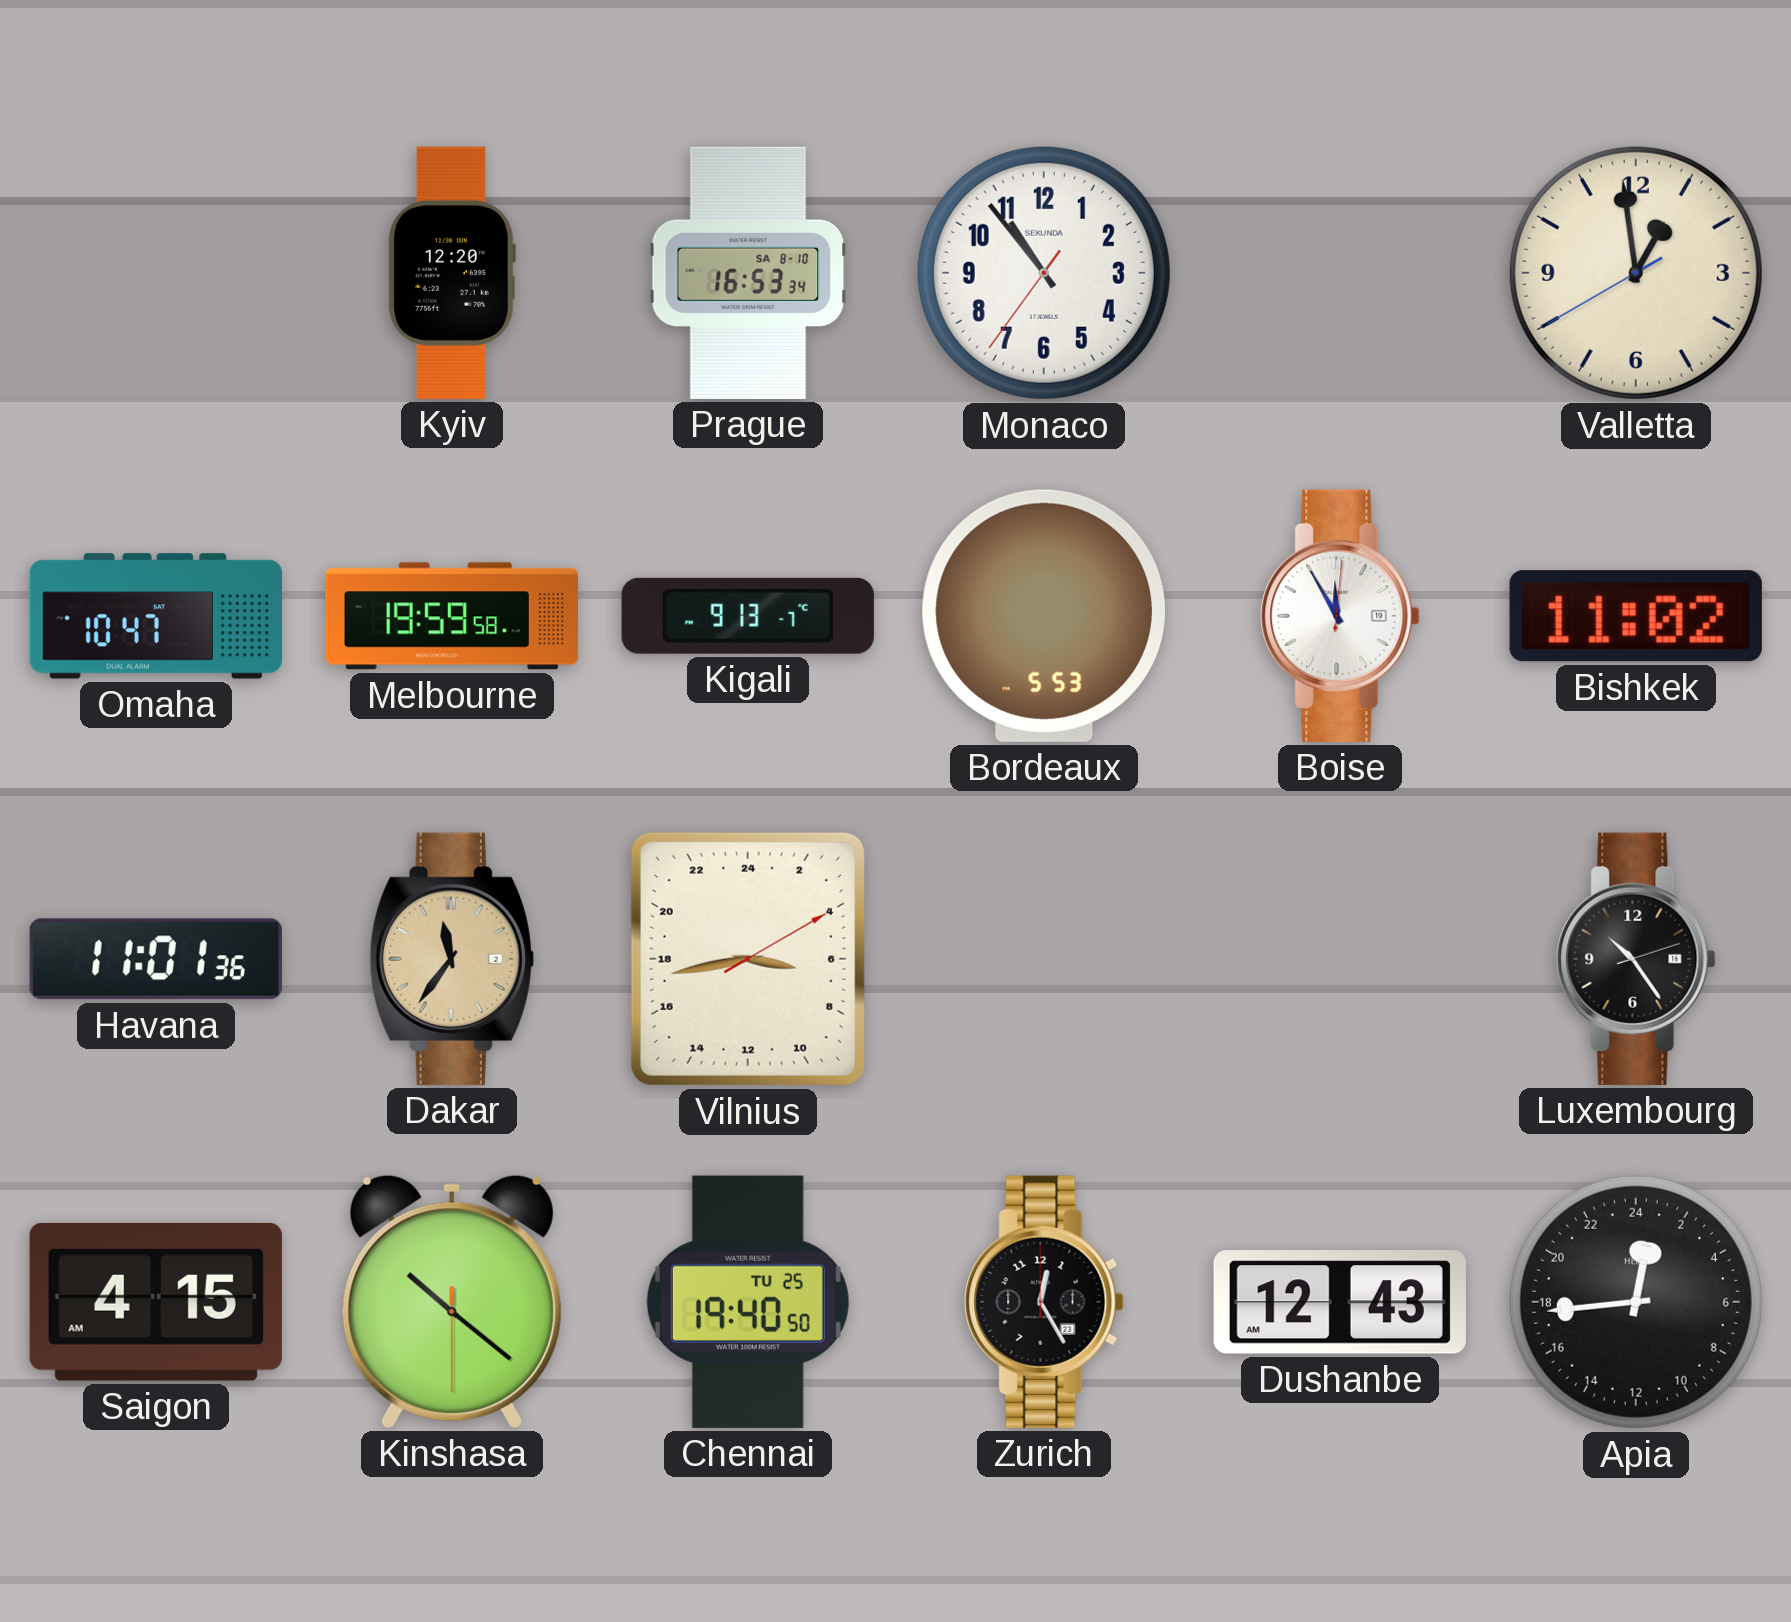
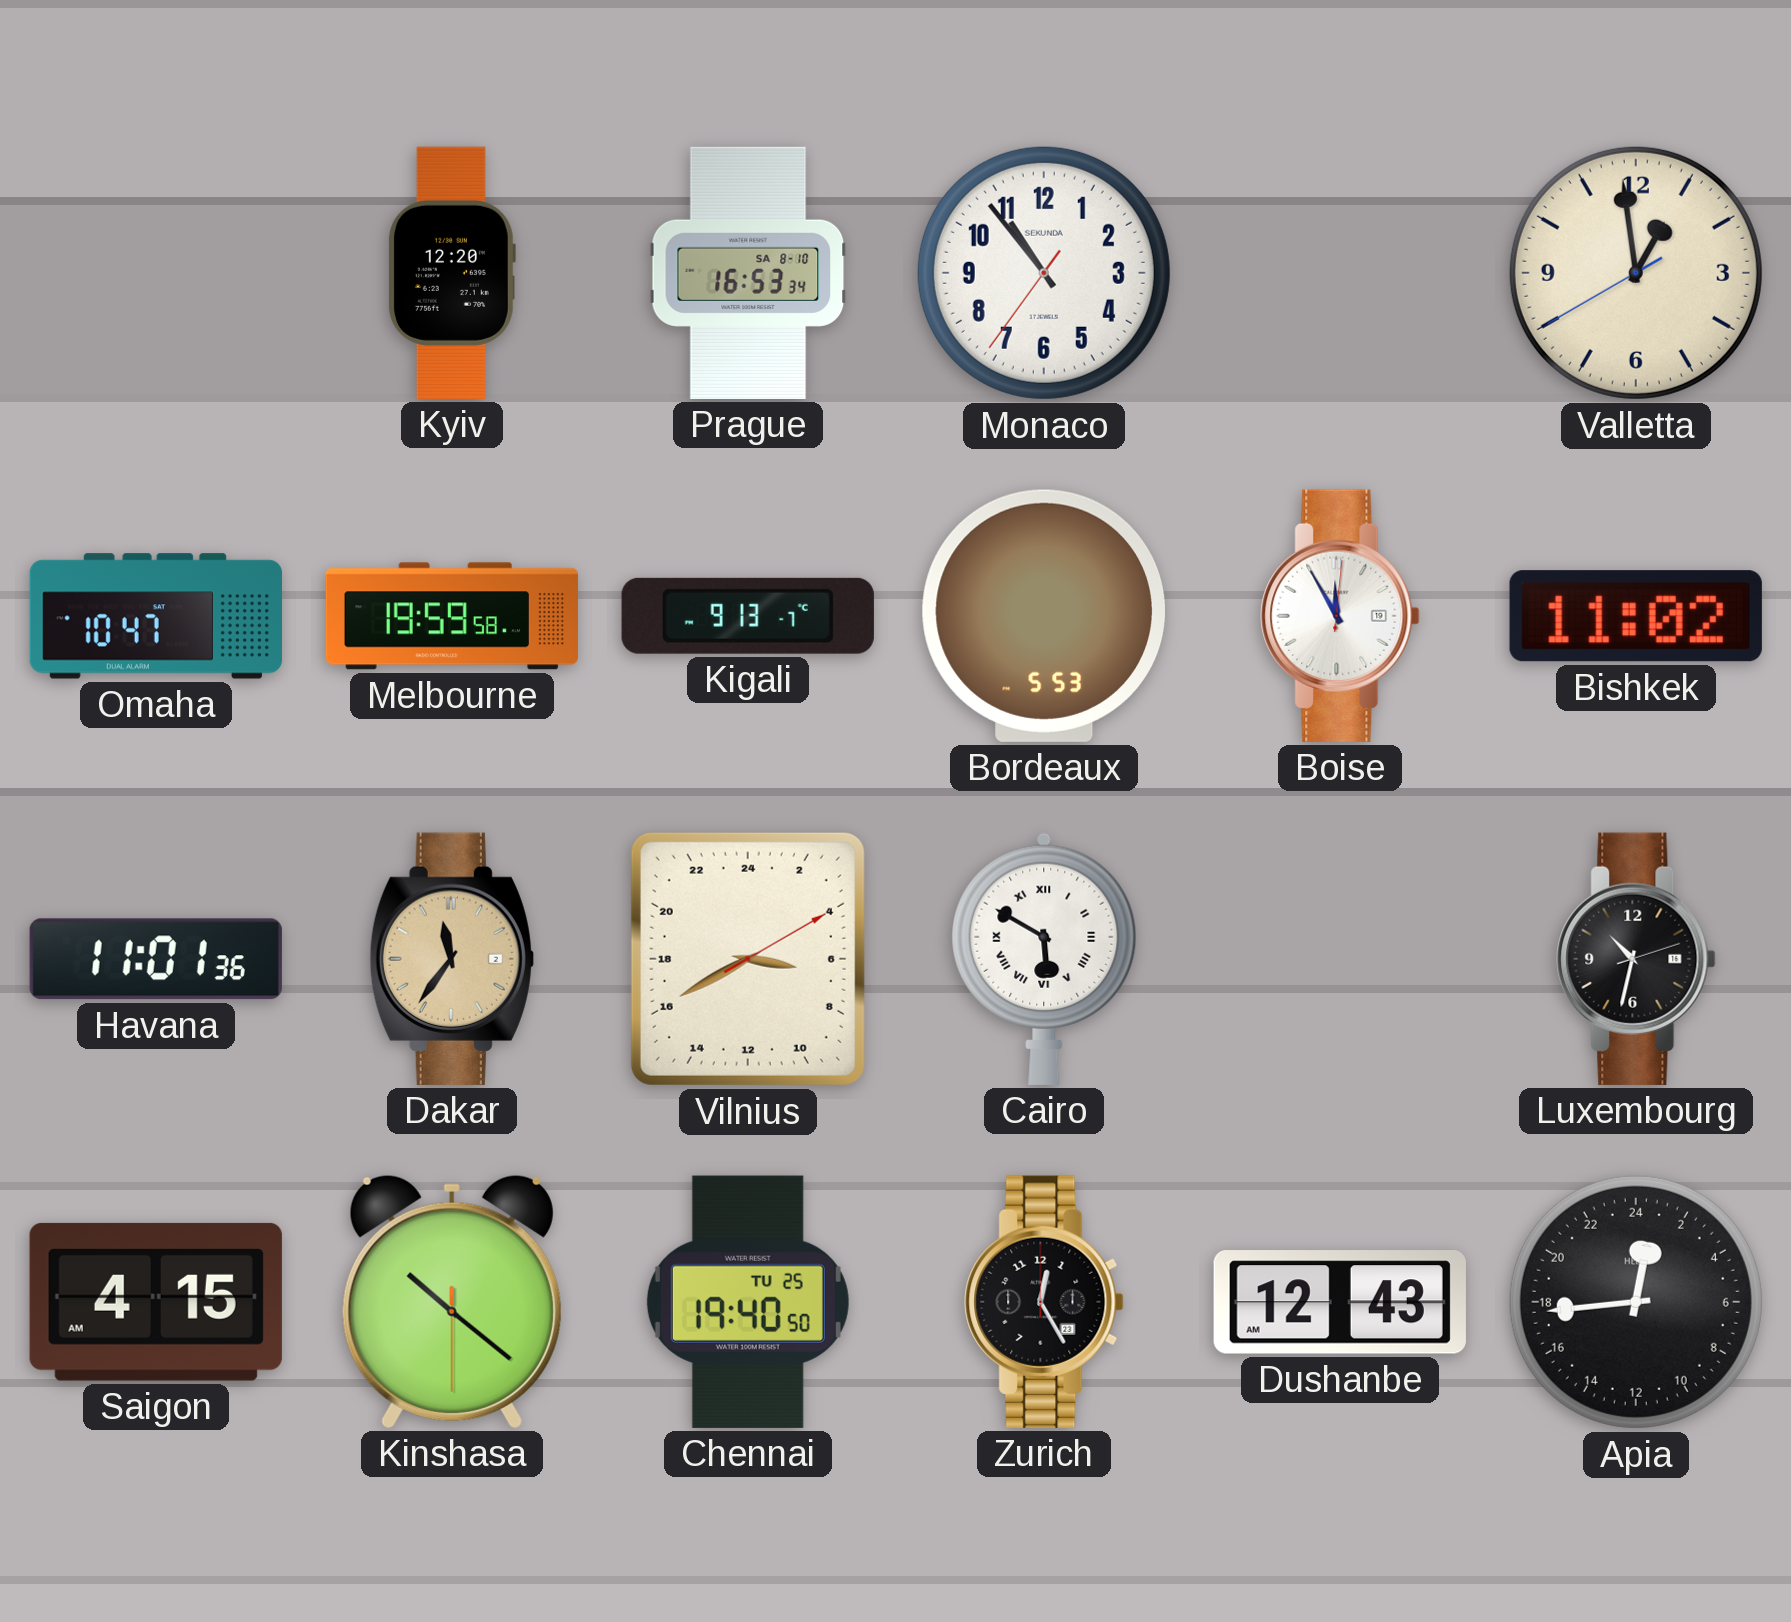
Vilnius: 6:43 -> 6:40 (748, 959)
Cairo: none -> 5:50 (1044, 958)
Luxembourg: 10:24 -> 10:32 (1636, 959)
